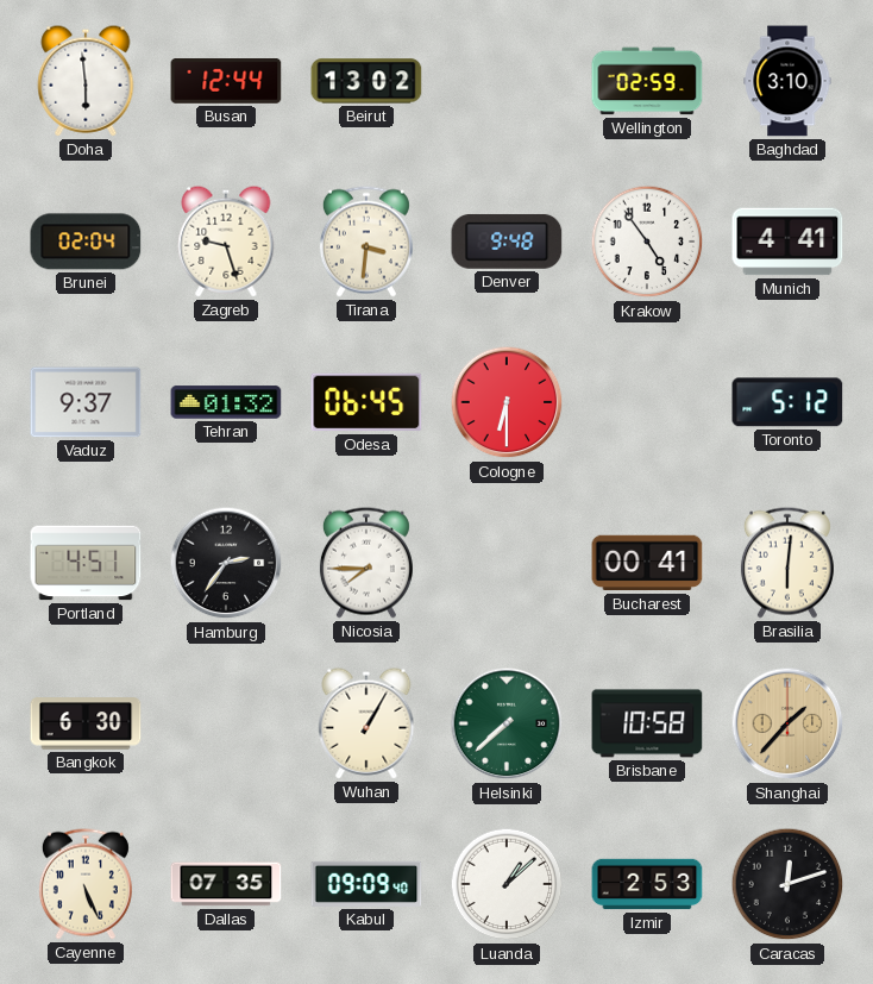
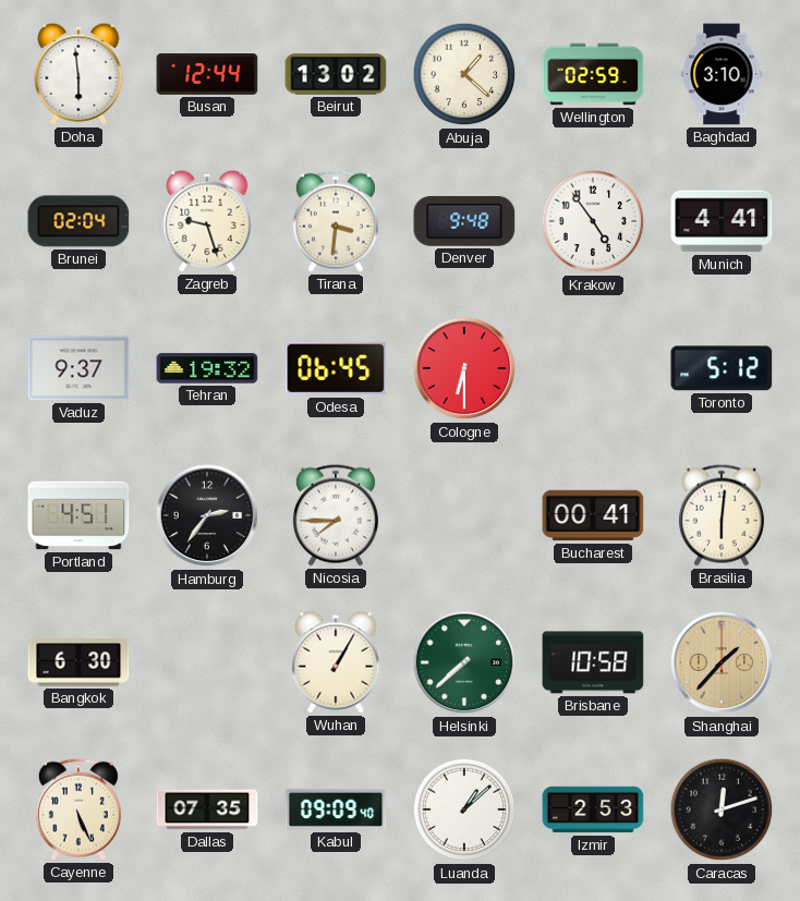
Abuja: none -> 1:22 (464, 74)
Tehran: 01:32 -> 19:32 (207, 368)
